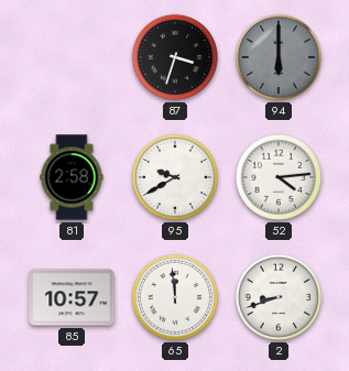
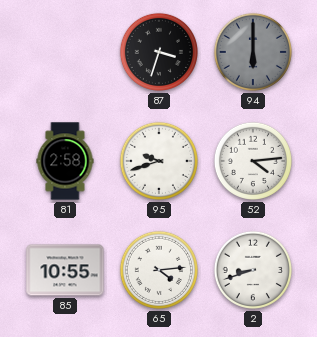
95: 9:40 -> 9:42 (159, 161)
85: 10:57 -> 10:55 (65, 270)
65: 11:59 -> 4:14 (159, 270)
